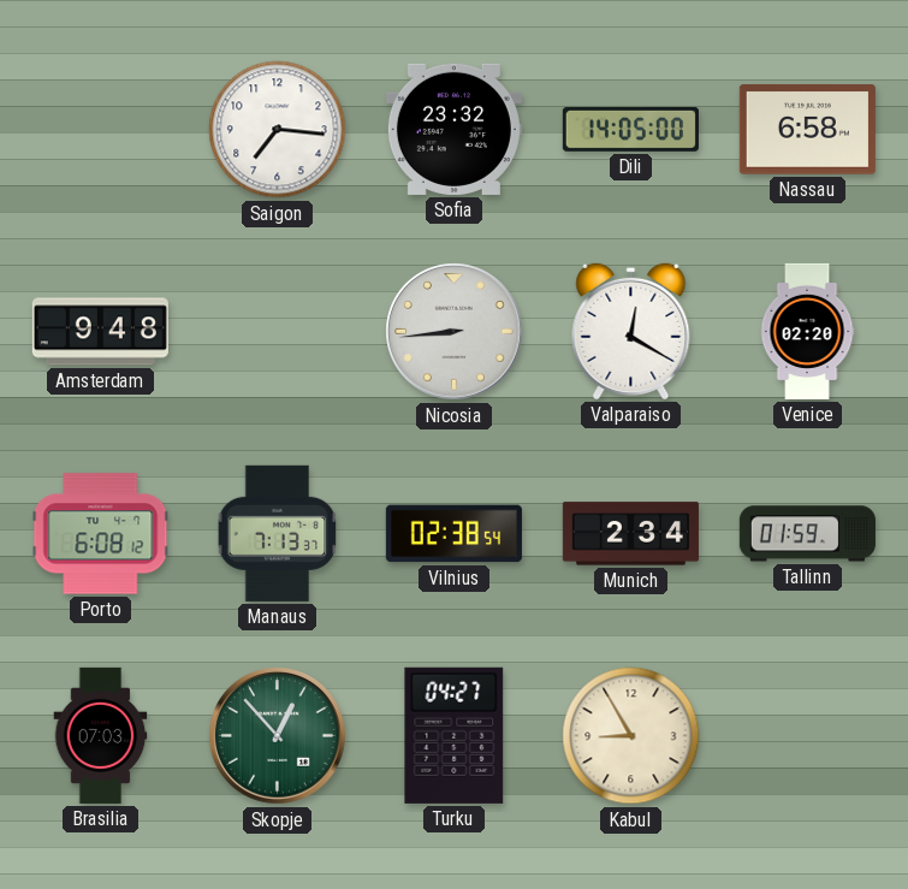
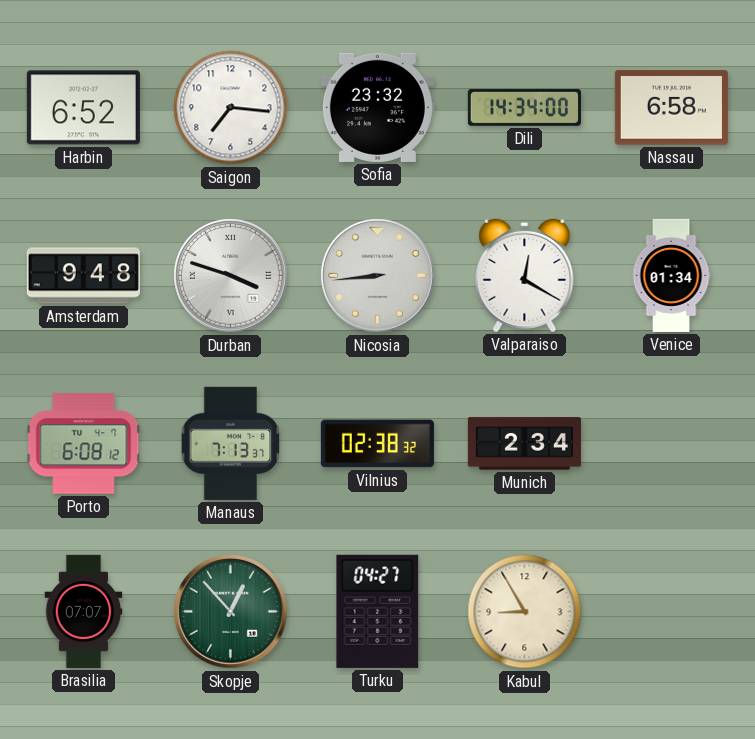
Harbin: none -> 6:52 (83, 108)
Dili: 14:05 -> 14:34 (524, 108)
Durban: none -> 3:48 (231, 276)
Venice: 02:20 -> 01:34 (671, 275)
Vilnius: 02:38:54 -> 02:38:32 (377, 444)
Tallinn: 01:59 -> none (807, 534)
Brasilia: 07:03 -> 07:07 (84, 611)
